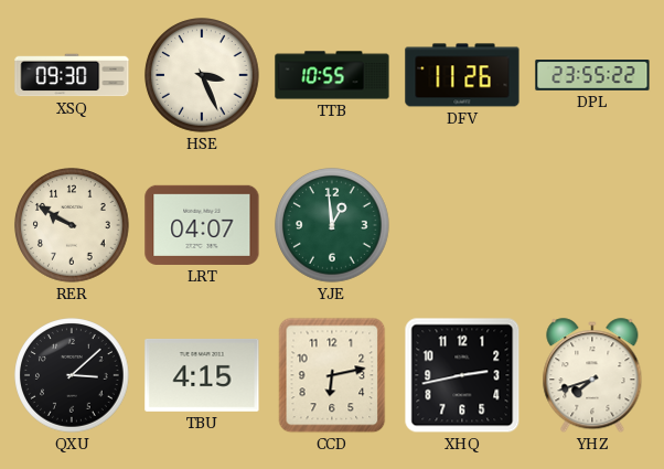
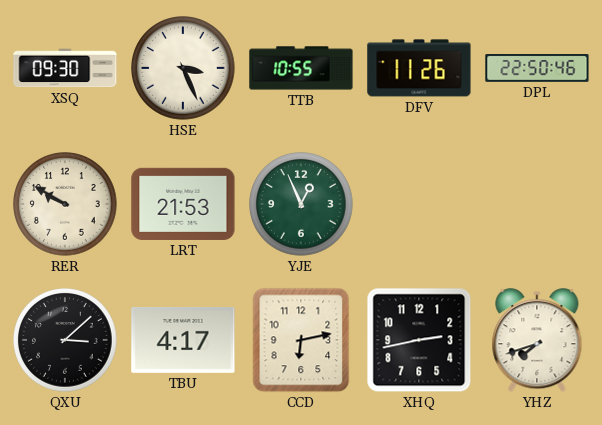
DPL: 23:55 -> 22:50 (537, 69)
LRT: 04:07 -> 21:53 (183, 204)
YJE: 12:59 -> 12:56 (301, 204)
TBU: 4:15 -> 4:17 (183, 340)
